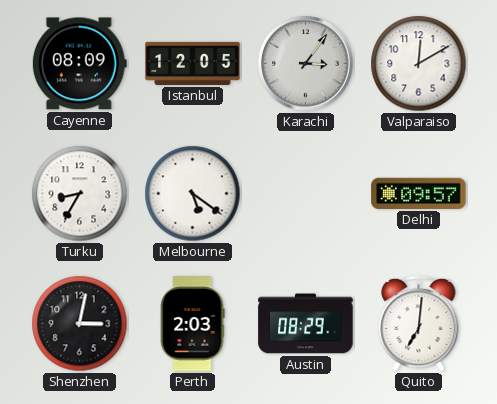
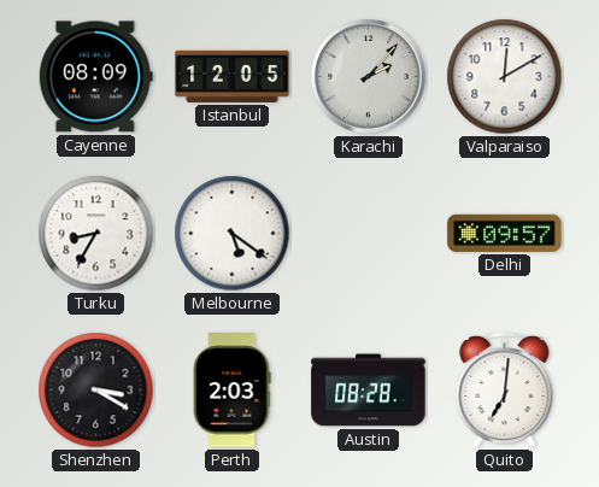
Karachi: 3:06 -> 2:07 (369, 77)
Shenzhen: 3:02 -> 3:20 (96, 391)
Austin: 08:29 -> 08:28 (369, 391)
